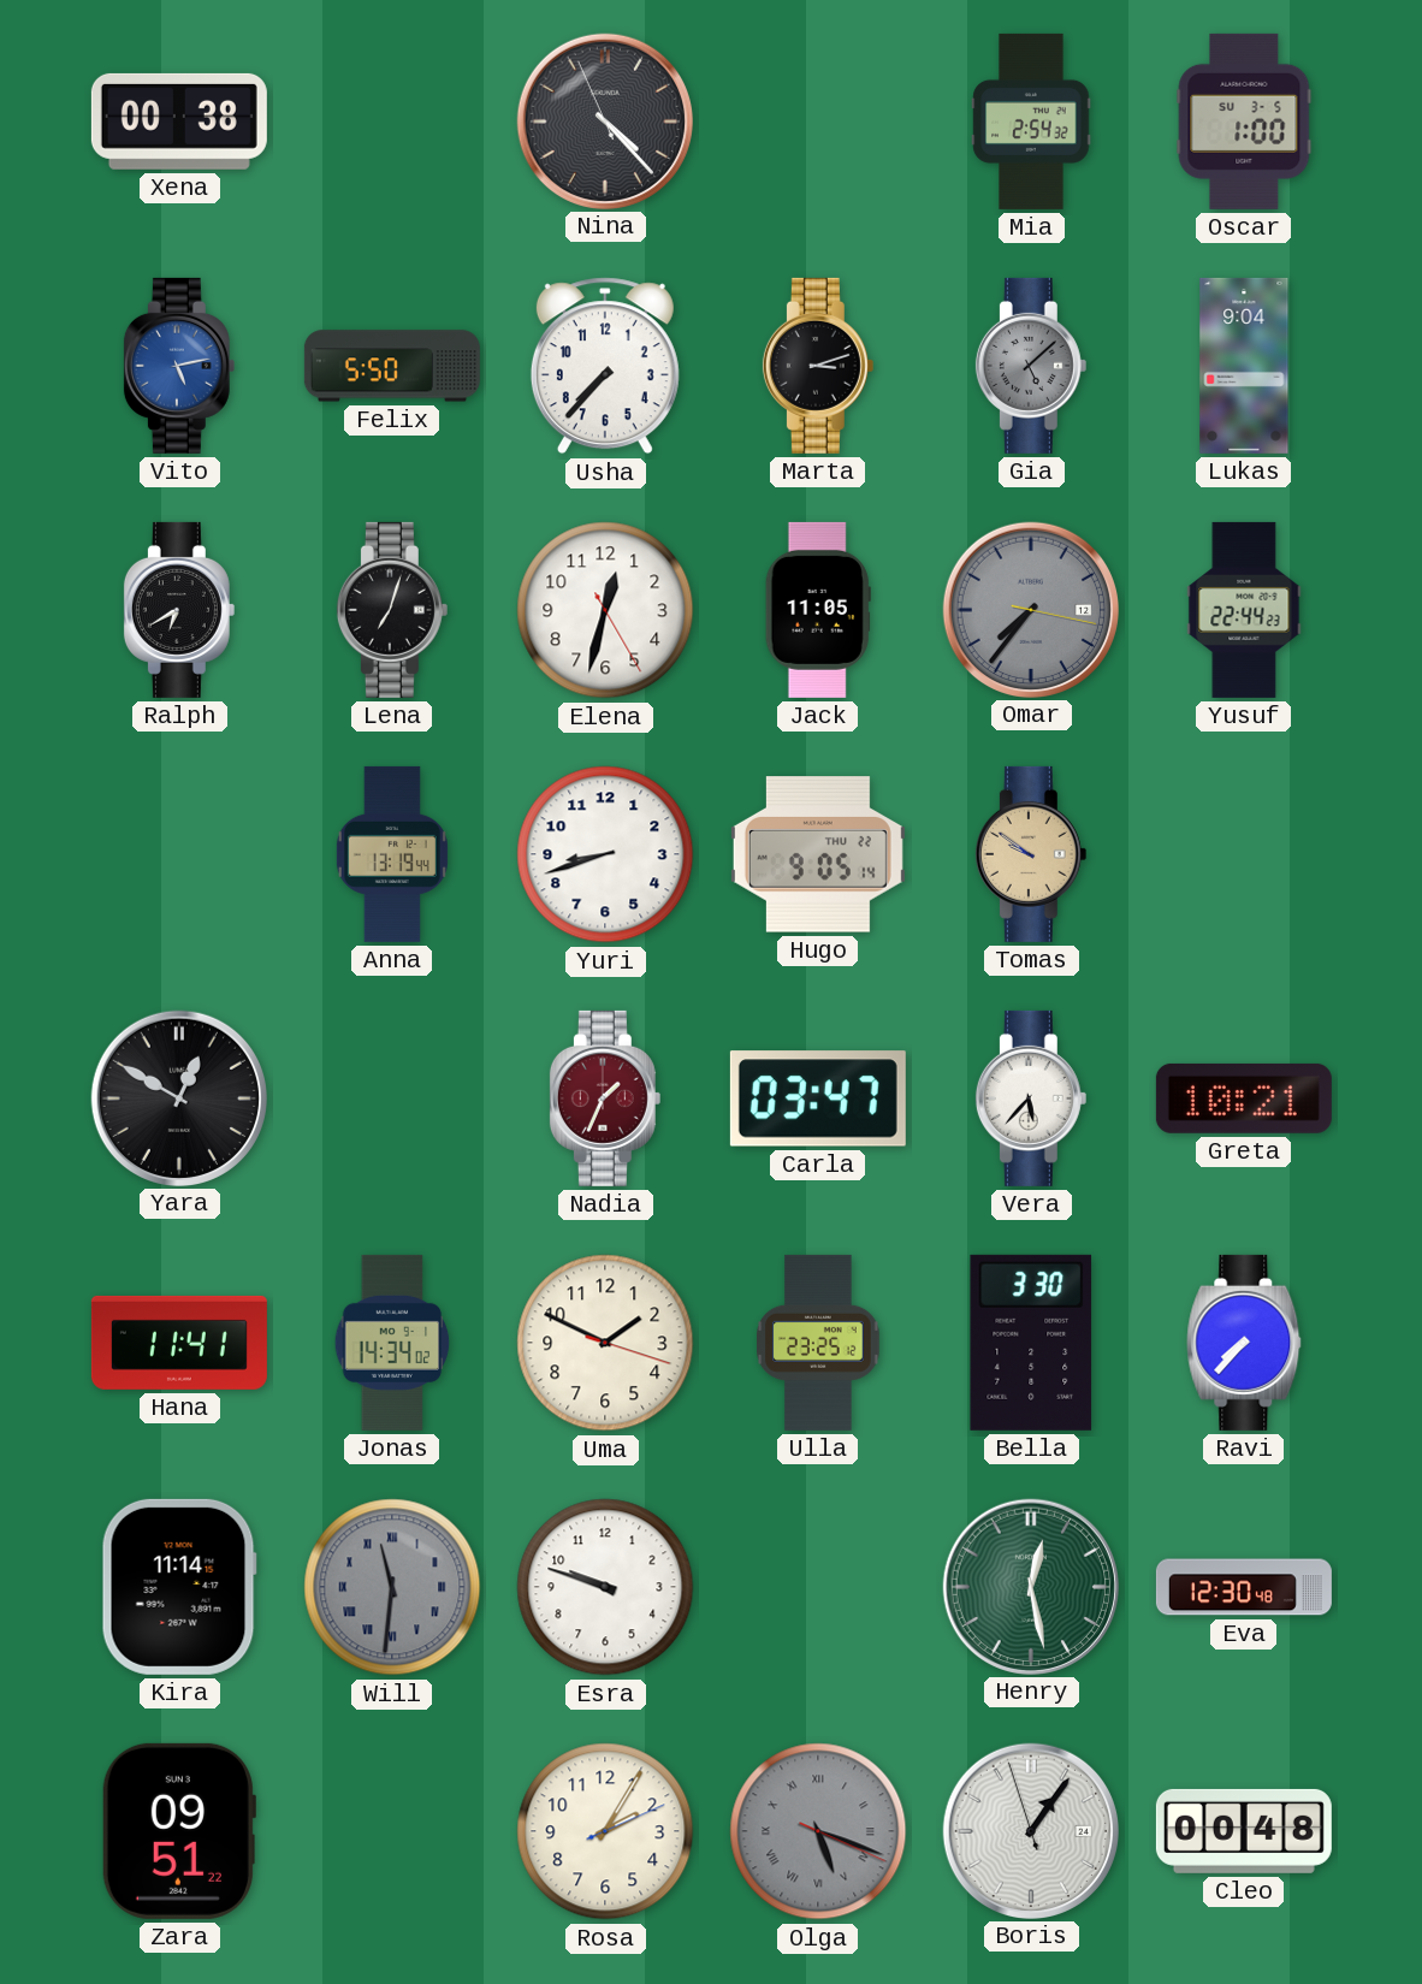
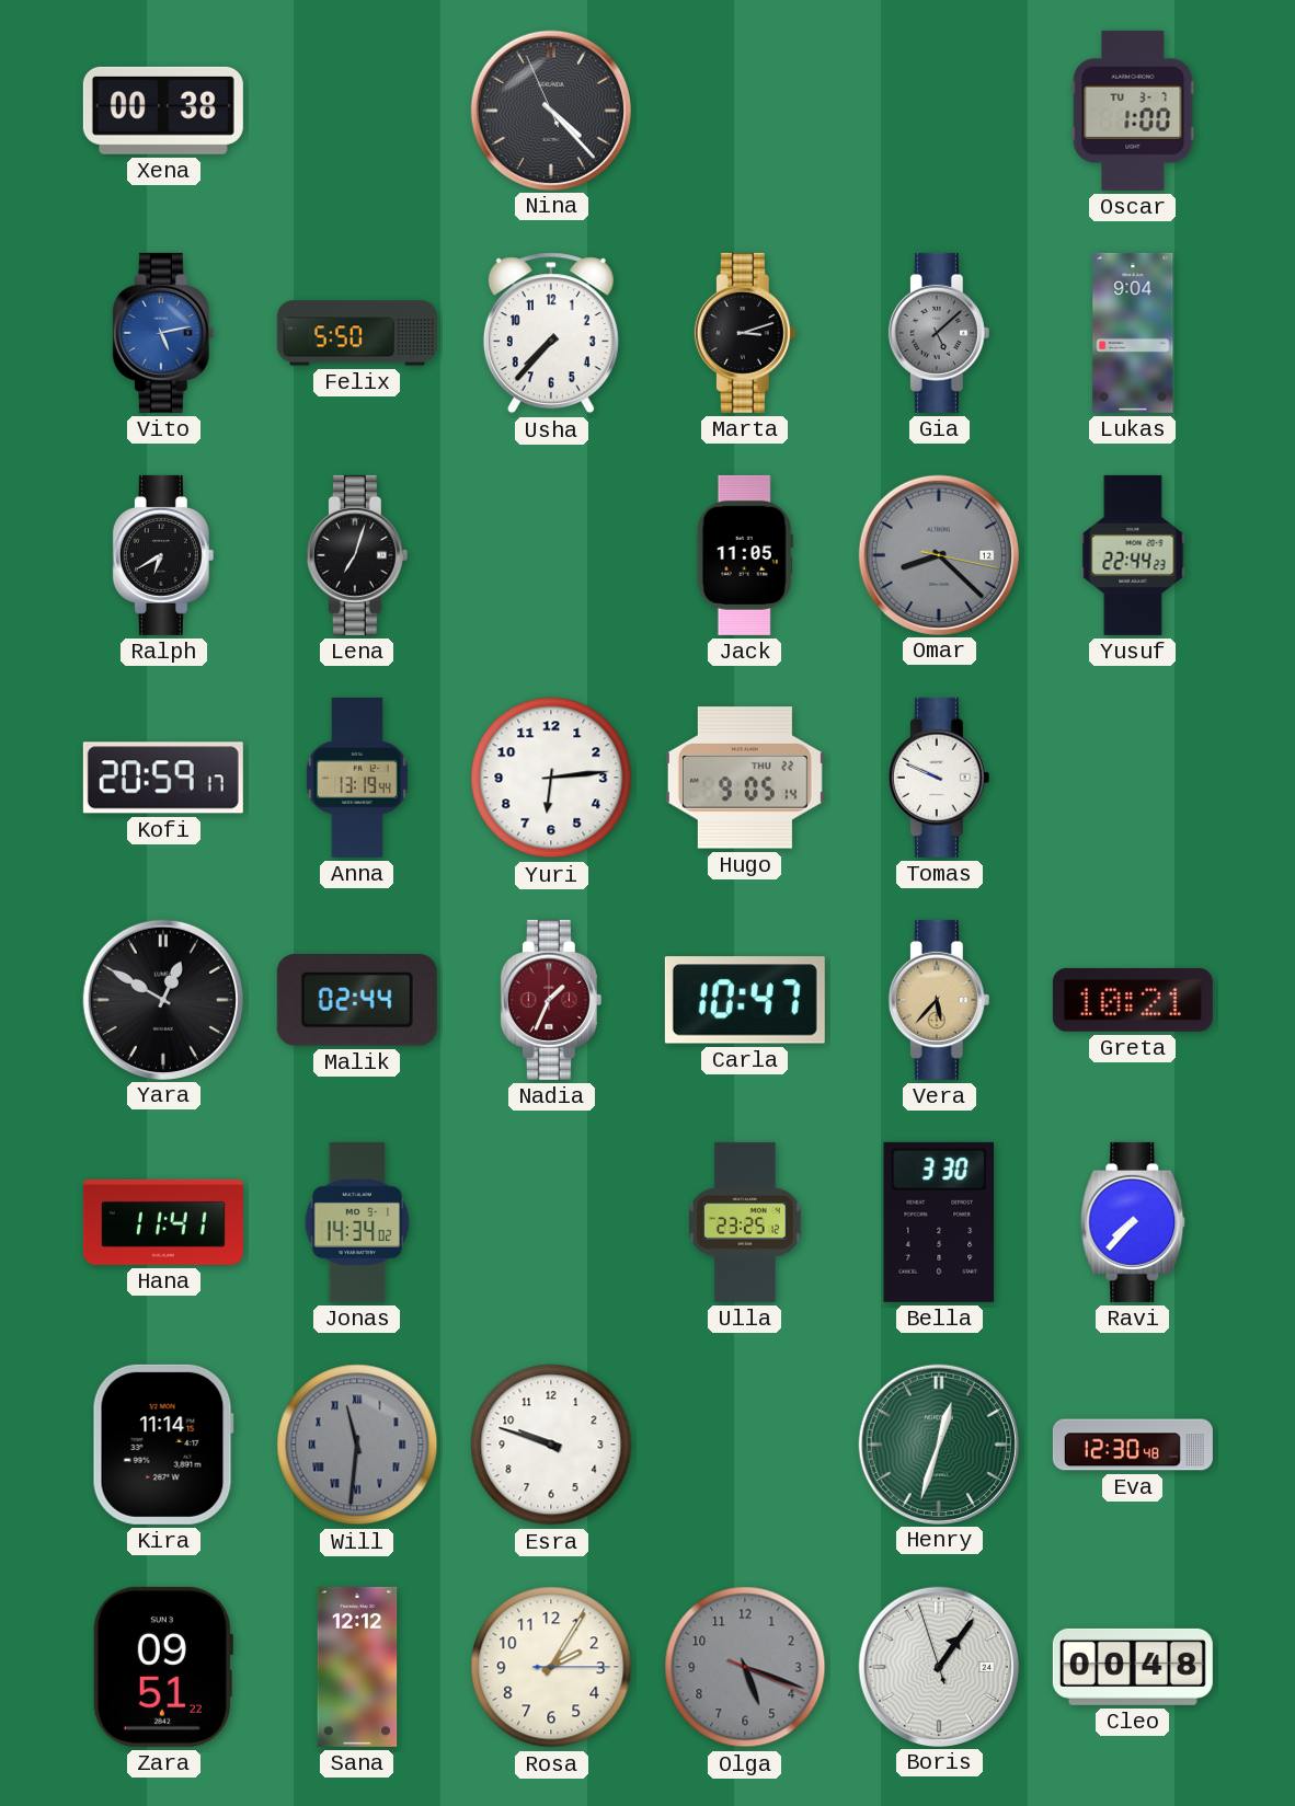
Mia: 2:54 -> none (1031, 122)
Oscar date: SU 3-5 -> TU 3-7 (1133, 111)
Elena: 12:32 -> none (605, 610)
Omar: 7:36 -> 8:22 (938, 554)
Kofi: none -> 20:59 (163, 778)
Yuri: 8:42 -> 6:14 (551, 778)
Tomas: 9:51 -> 9:49 (939, 778)
Tomas dial: champagne -> white (939, 778)
Malik: none -> 02:44 (357, 1001)
Carla: 03:47 -> 10:47 (745, 1000)
Vera dial: white -> champagne (939, 1000)
Uma: 1:49 -> none (605, 1343)
Henry: 12:28 -> 12:33 (938, 1443)
Sana: none -> 12:12 (357, 1667)
Rosa: 2:05:11 -> 2:05:15 (551, 1667)
Olga numerals: Roman -> Arabic (745, 1667)
